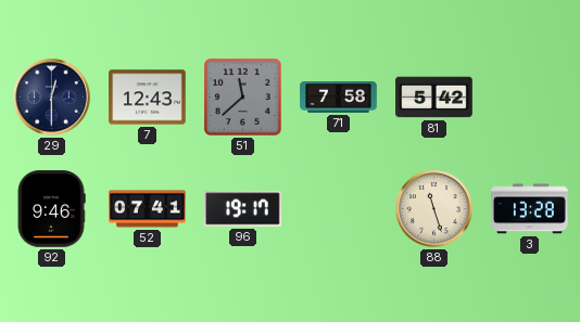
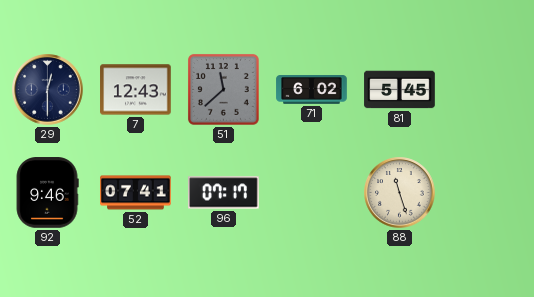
71: 7:58 -> 6:02 (312, 90)
81: 5:42 -> 5:45 (400, 90)
96: 19:17 -> 07:17 (224, 193)
3: 13:28 -> none (530, 209)
